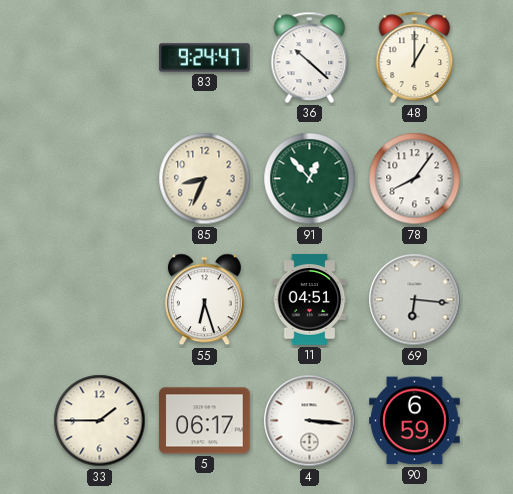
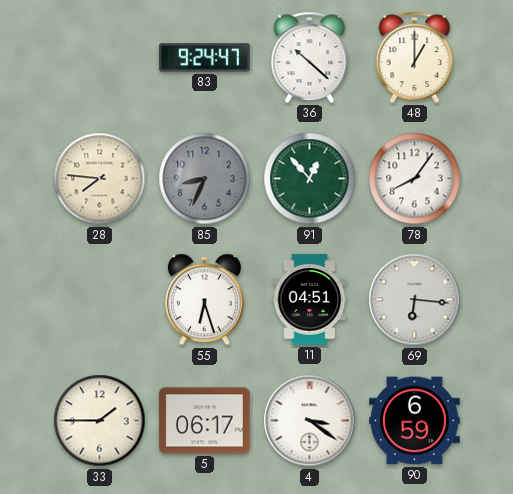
28: none -> 7:46 (100, 179)
85 dial: cream -> grey (205, 179)
4: 3:16 -> 3:21 (310, 421)
